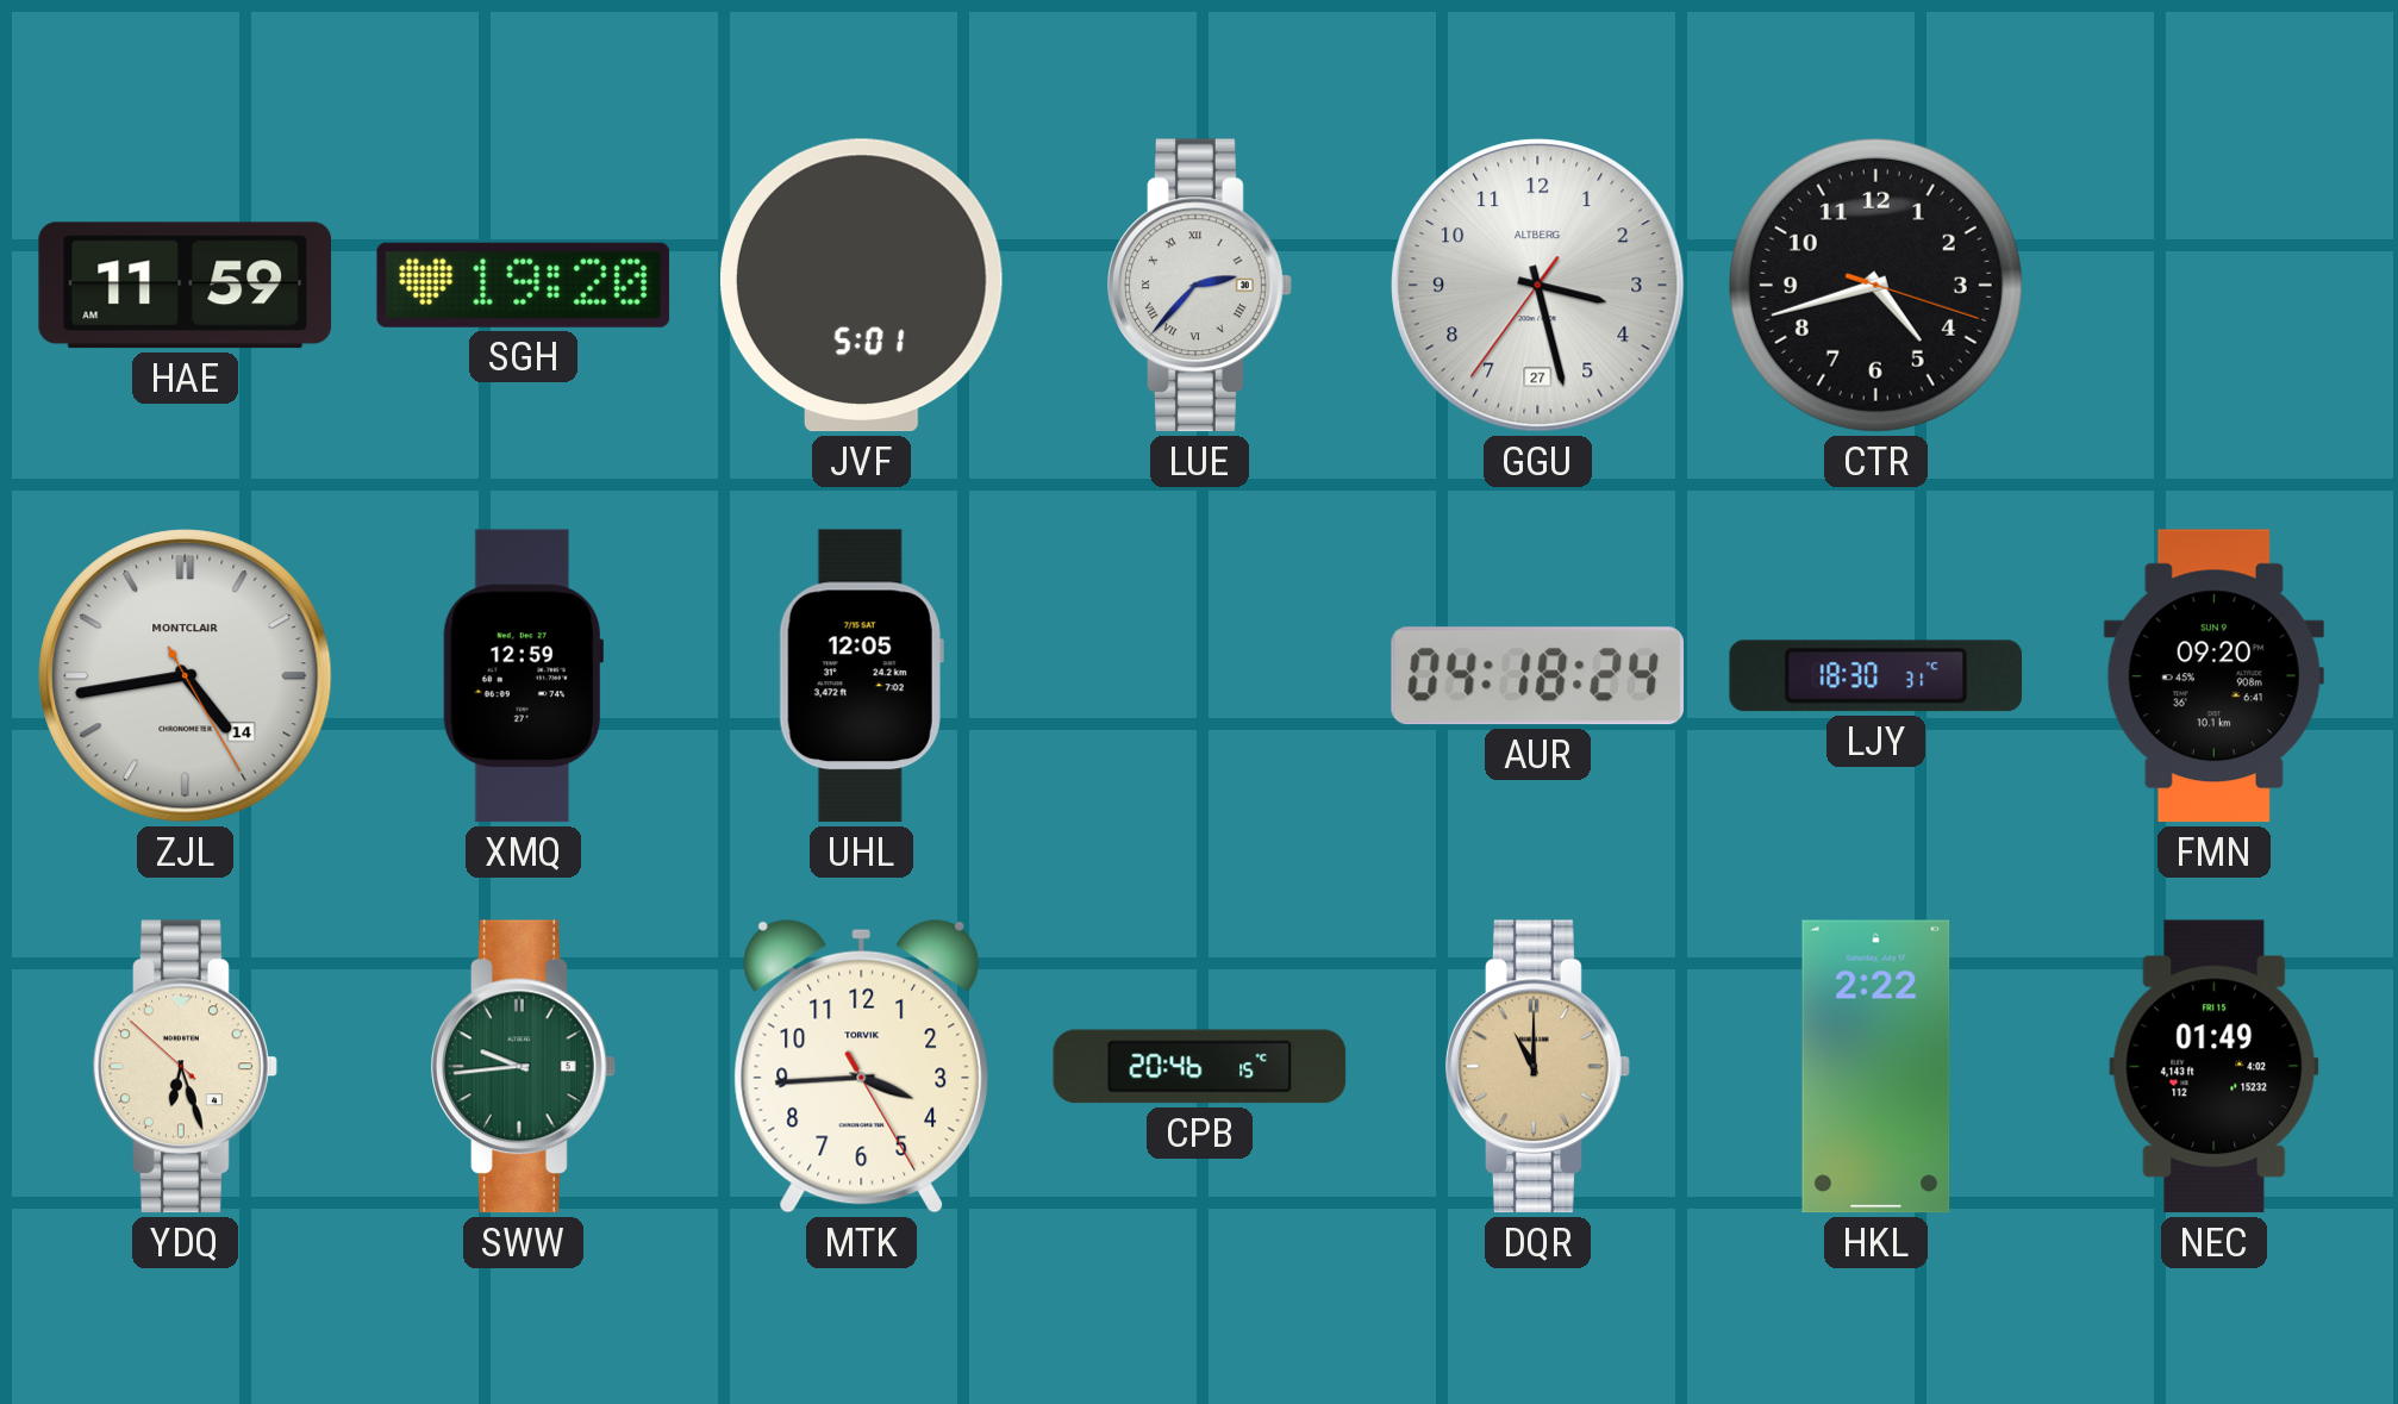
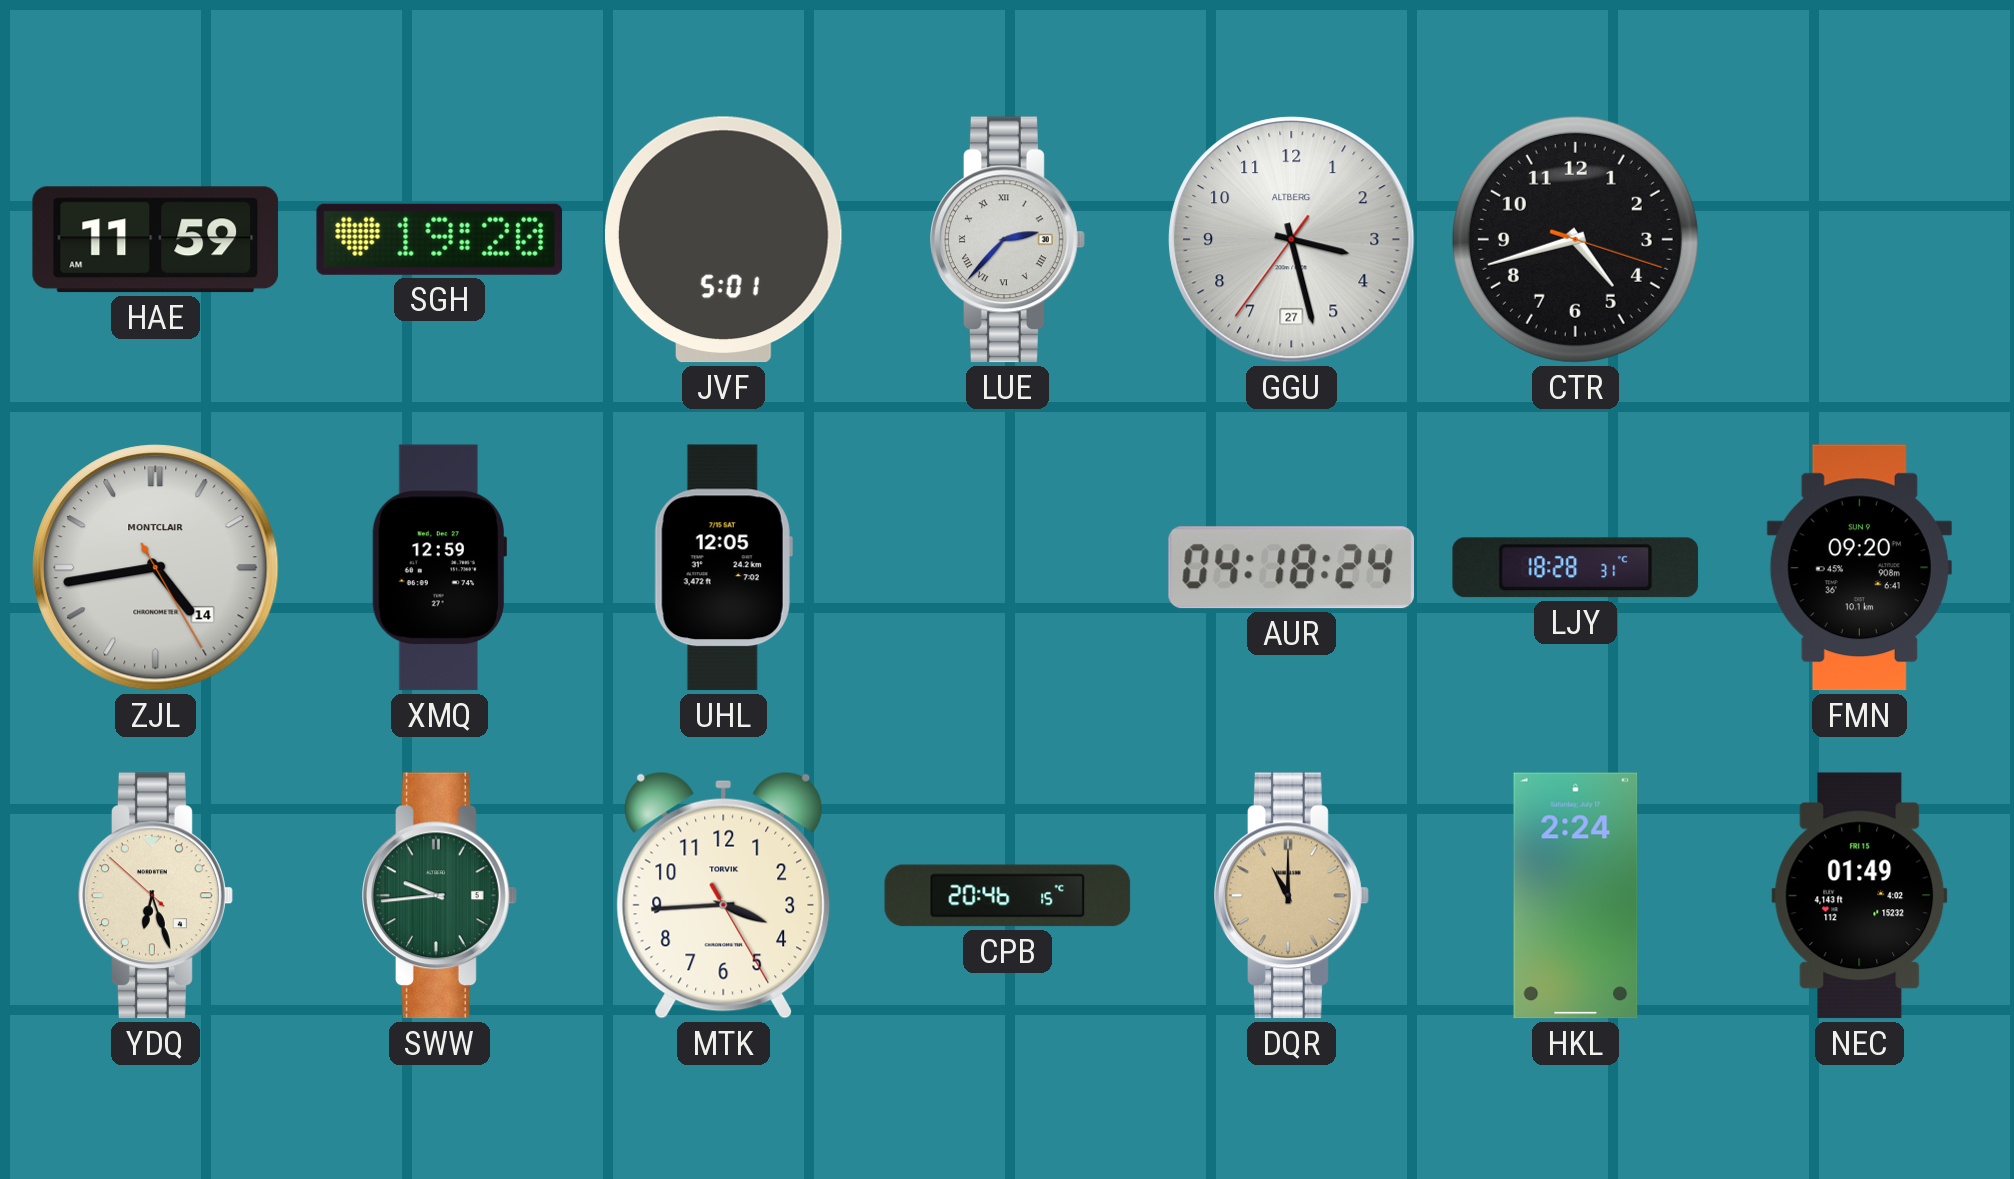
LJY: 18:30 -> 18:28 (1576, 568)
HKL: 2:22 -> 2:24 (1576, 896)
